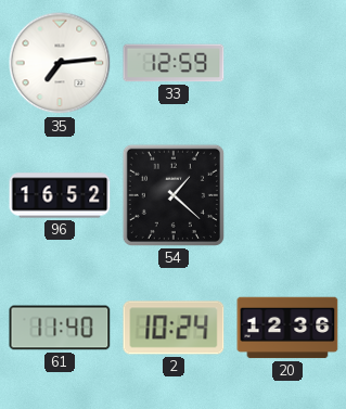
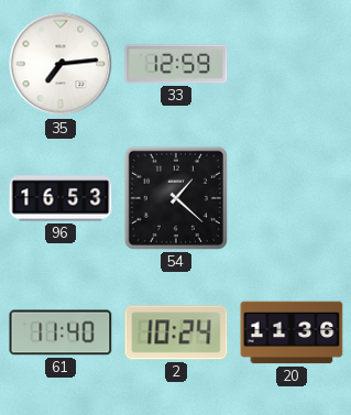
96: 16:52 -> 16:53 (61, 198)
20: 12:36 -> 11:36 (292, 332)
